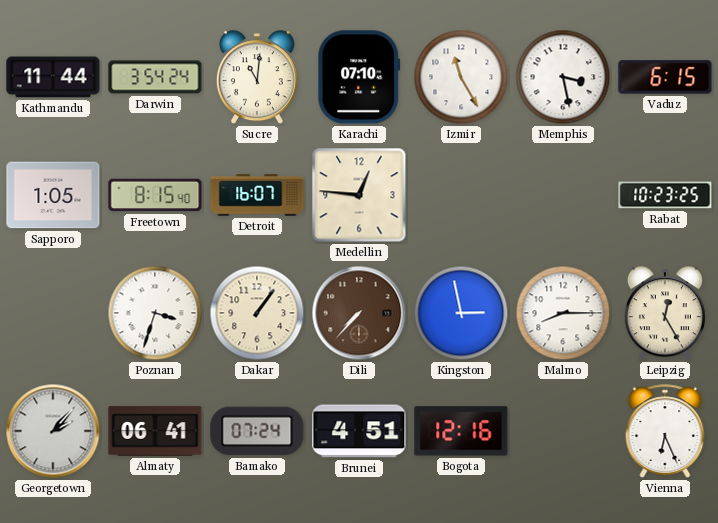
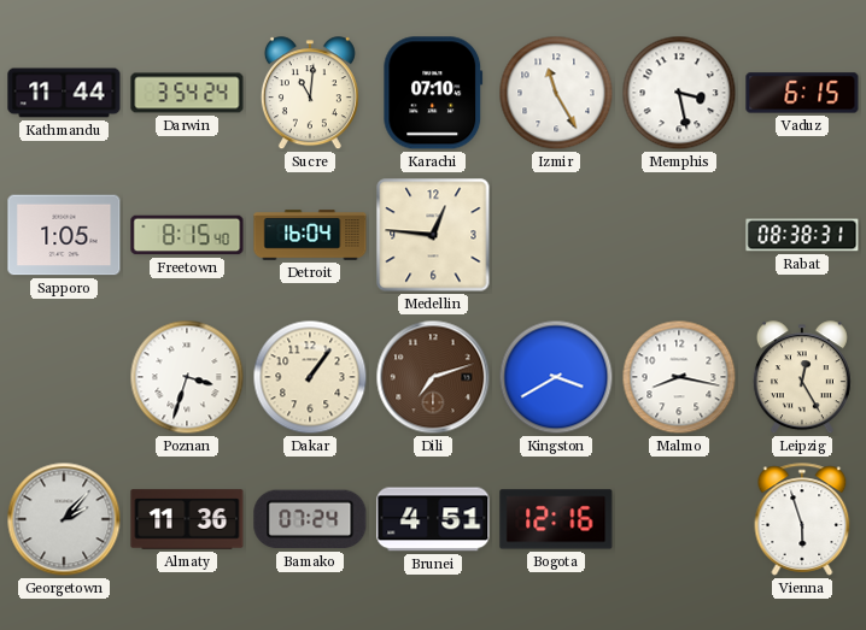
Detroit: 16:07 -> 16:04 (310, 235)
Rabat: 10:23 -> 08:38 (802, 235)
Dili: 7:37 -> 7:12 (433, 377)
Kingston: 2:58 -> 3:40 (556, 377)
Malmo: 8:15 -> 8:17 (679, 377)
Almaty: 06:41 -> 11:36 (187, 519)
Vienna: 6:26 -> 5:57 (802, 519)
